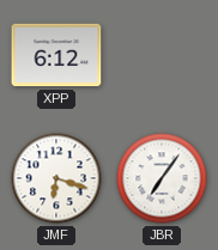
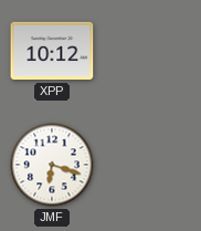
XPP: 6:12 -> 10:12 (52, 51)
JBR: 7:06 -> none (162, 178)
